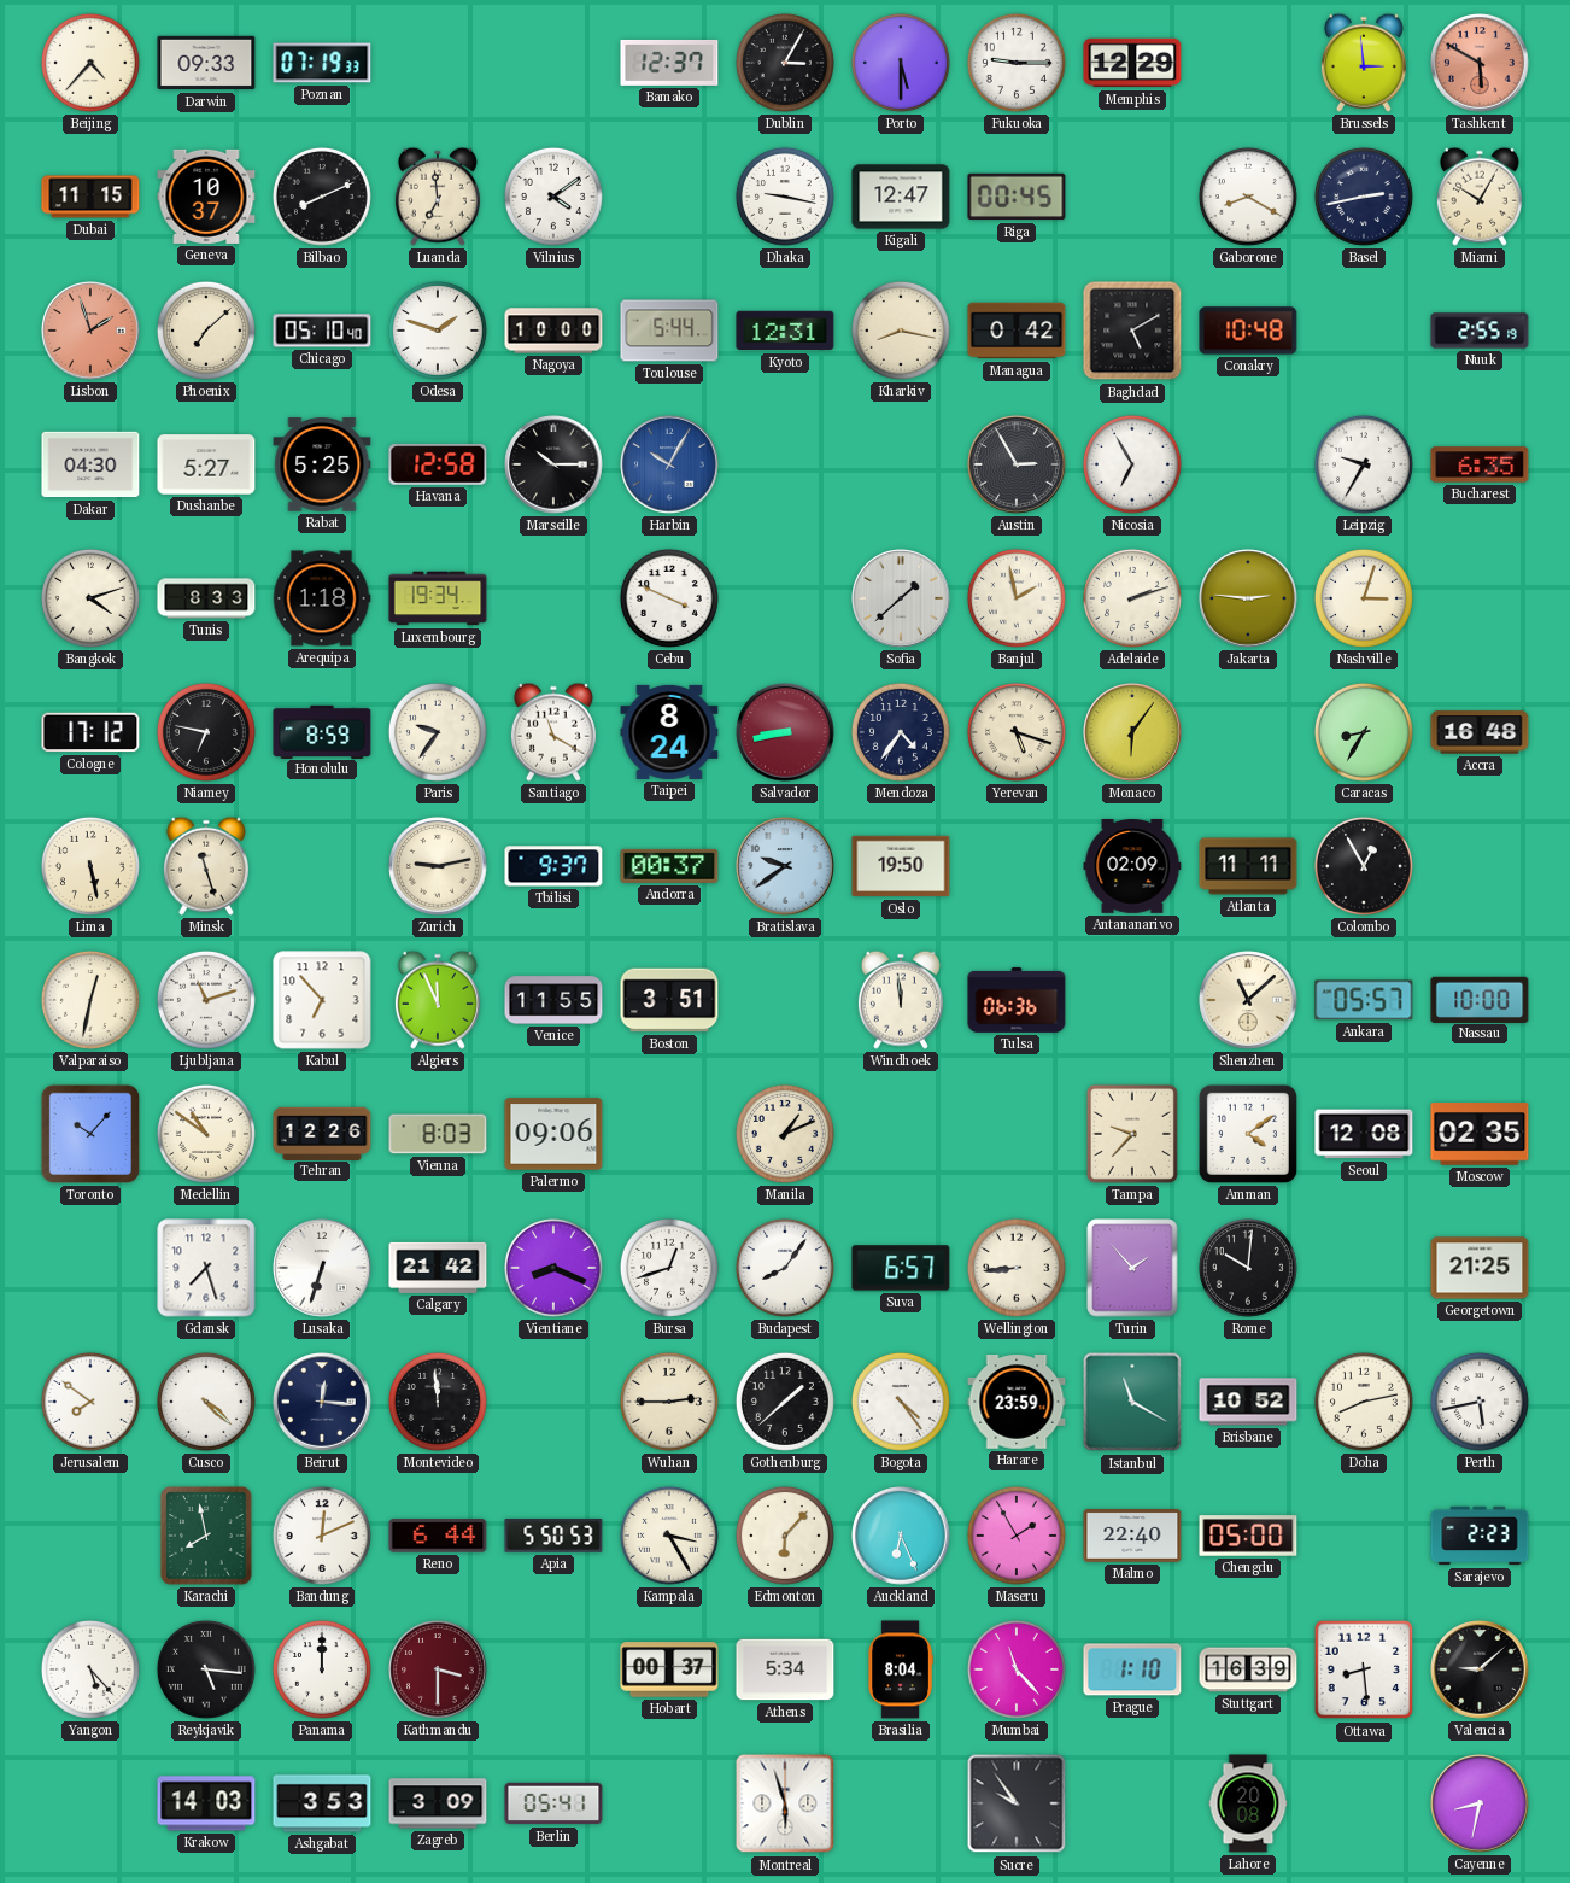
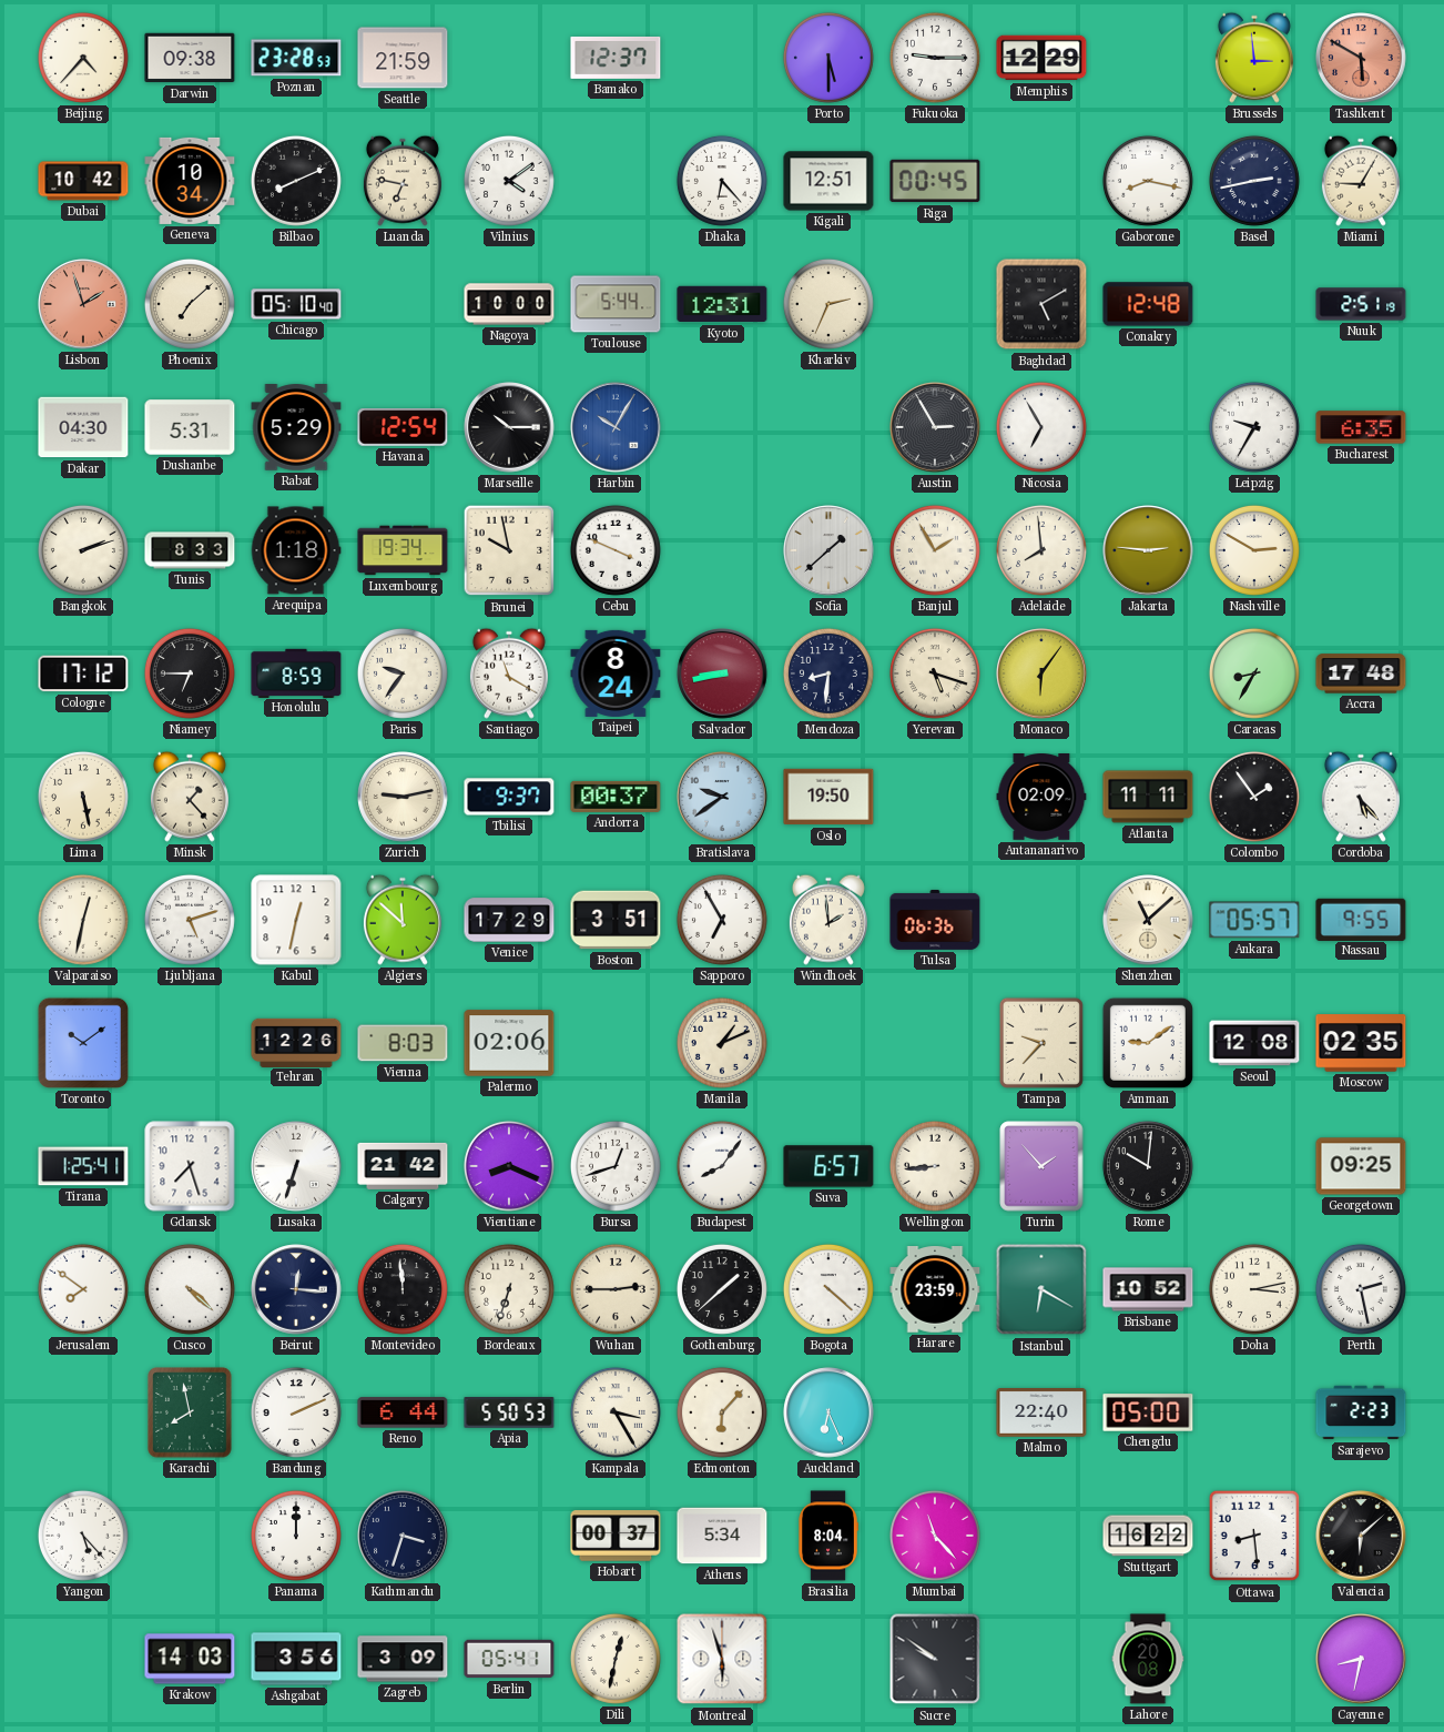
Darwin: 09:33 -> 09:38 (190, 58)
Poznan: 07:19 -> 23:28 (296, 58)
Seattle: none -> 21:59 (403, 58)
Dublin: 3:05 -> none (785, 63)
Dubai: 11:15 -> 10:42 (83, 181)
Geneva: 10:37 -> 10:34 (190, 181)
Luanda: 6:59 -> 6:47 (403, 181)
Dhaka: 9:17 -> 6:23 (722, 181)
Kigali: 12:47 -> 12:51 (828, 181)
Gaborone: 8:20 -> 8:17 (1148, 181)
Miami: 10:05 -> 9:05 (1361, 181)
Odesa: 1:48 -> none (438, 331)
Kharkiv: 8:17 -> 2:34 (828, 304)
Managua: 0:42 -> none (1017, 331)
Conakry: 10:48 -> 12:48 (1148, 304)
Nuuk: 2:55 -> 2:51 (1361, 304)
Dushanbe: 5:27 -> 5:31 (190, 427)
Rabat: 5:25 -> 5:29 (296, 427)
Havana: 12:58 -> 12:54 (403, 428)
Bangkok: 4:12 -> 2:12 (83, 550)
Brunei: none -> 9:58 (509, 550)
Banjul: 1:58 -> 1:55 (935, 550)
Adelaide: 2:12 -> 7:59 (1041, 550)
Nashville: 3:03 -> 2:50 (1254, 550)
Niamey: 6:47 -> 6:45 (190, 673)
Mendoza: 4:36 -> 8:31 (828, 673)
Accra: 16:48 -> 17:48 (1361, 673)
Minsk: 11:27 -> 1:23 (190, 797)
Colombo: 12:55 -> 1:54 (1254, 797)
Cordoba: none -> 5:23 (1361, 797)
Ljubljana: 11:12 -> 5:12 (190, 920)
Kabul: 6:53 -> 12:32 (296, 920)
Algiers: 11:56 -> 11:52 (403, 920)
Venice: 11:55 -> 17:29 (509, 920)
Sapporo: none -> 6:55 (722, 920)
Windhoek: 11:59 -> 1:59 (828, 920)
Nassau: 10:00 -> 9:55 (1361, 919)
Toronto: 10:07 -> 10:09 (83, 1043)
Medellin: 10:51 -> none (206, 1134)
Palermo: 09:06 -> 02:06 (509, 1043)
Amman: 4:09 -> 9:09 (1148, 1043)
Tirana: none -> 1:25 (83, 1166)
Georgetown: 21:25 -> 09:25 (1361, 1166)
Bordeaux: none -> 6:33 (509, 1289)
Bogota: 4:24 -> 4:22 (828, 1289)
Istanbul: 11:20 -> 6:20 (1041, 1289)
Doha: 8:13 -> 3:13 (1254, 1289)
Perth: 5:43 -> 2:28 (1361, 1289)
Bandung: 12:11 -> 2:11 (296, 1412)
Maseru: 1:55 -> none (1017, 1536)
Reykjavik: 5:16 -> none (206, 1669)
Kathmandu: 3:30 -> 3:33 (403, 1536)
Kathmandu dial: burgundy -> navy (403, 1536)
Prague: 1:10 -> none (1132, 1669)
Stuttgart: 16:39 -> 16:22 (1148, 1536)
Valencia: 9:08 -> 6:08 (1361, 1536)
Ashgabat: 3:53 -> 3:56 (296, 1659)
Dili: none -> 12:32 (616, 1659)
Sucre: 9:54 -> 9:51 (935, 1659)
